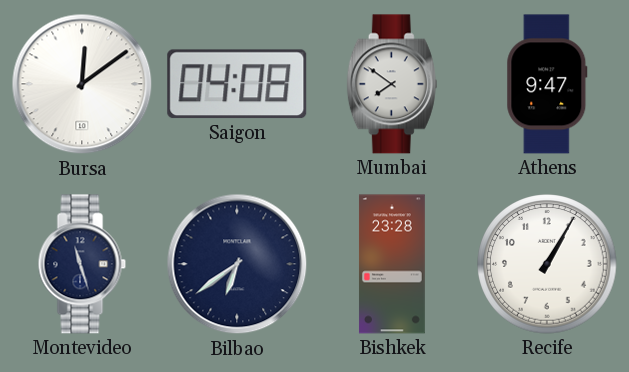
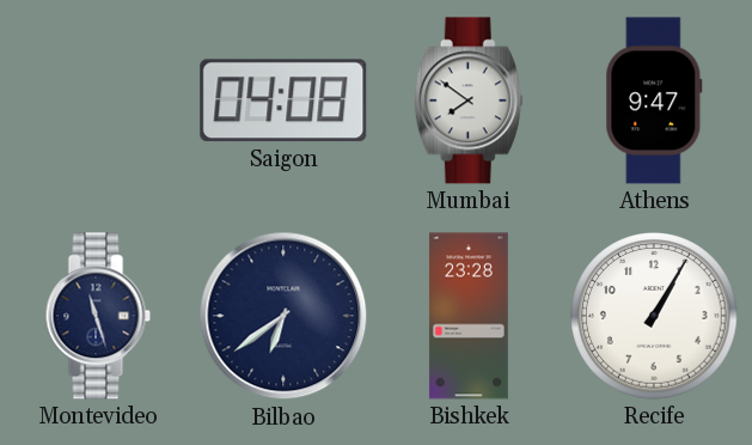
Bursa: 12:09 -> none (82, 84)
